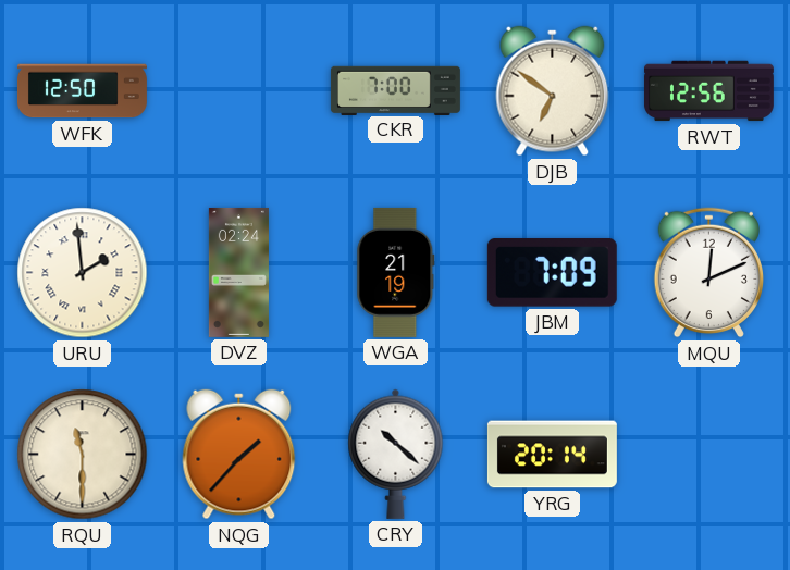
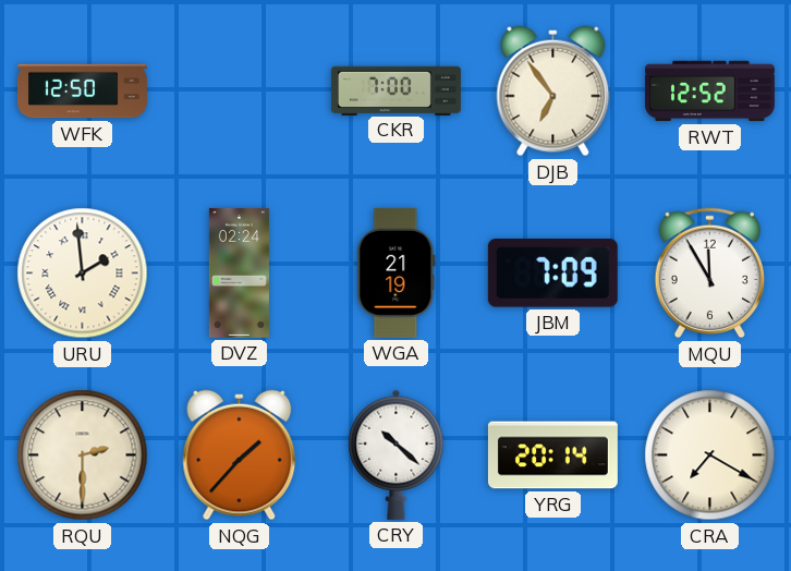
DJB: 6:51 -> 6:54 (553, 92)
RWT: 12:56 -> 12:52 (709, 92)
MQU: 12:11 -> 11:55 (709, 274)
RQU: 11:30 -> 2:30 (83, 455)
CRA: none -> 7:20 (710, 455)
